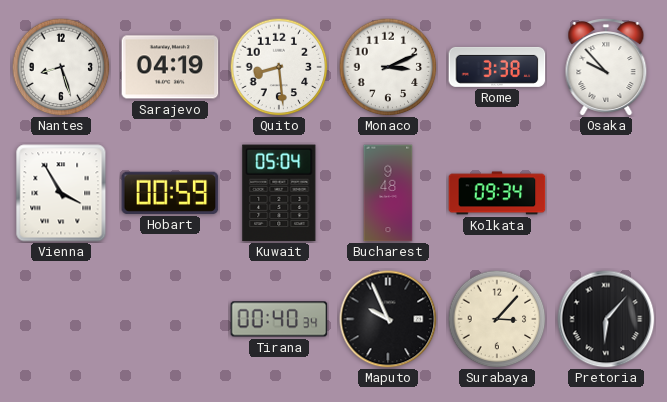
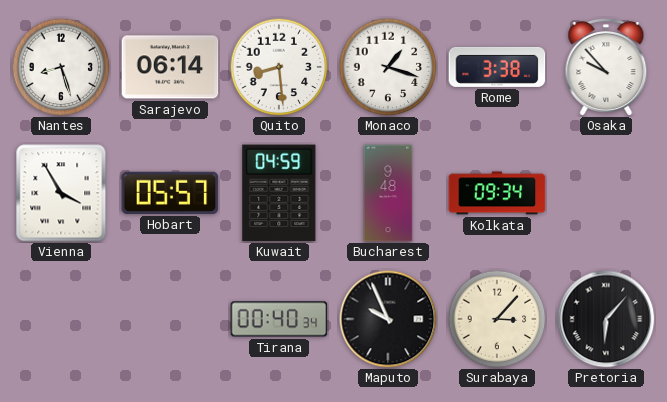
Sarajevo: 04:19 -> 06:14 (170, 67)
Monaco: 3:11 -> 1:18 (388, 67)
Hobart: 00:59 -> 05:57 (170, 193)
Kuwait: 05:04 -> 04:59 (279, 193)
